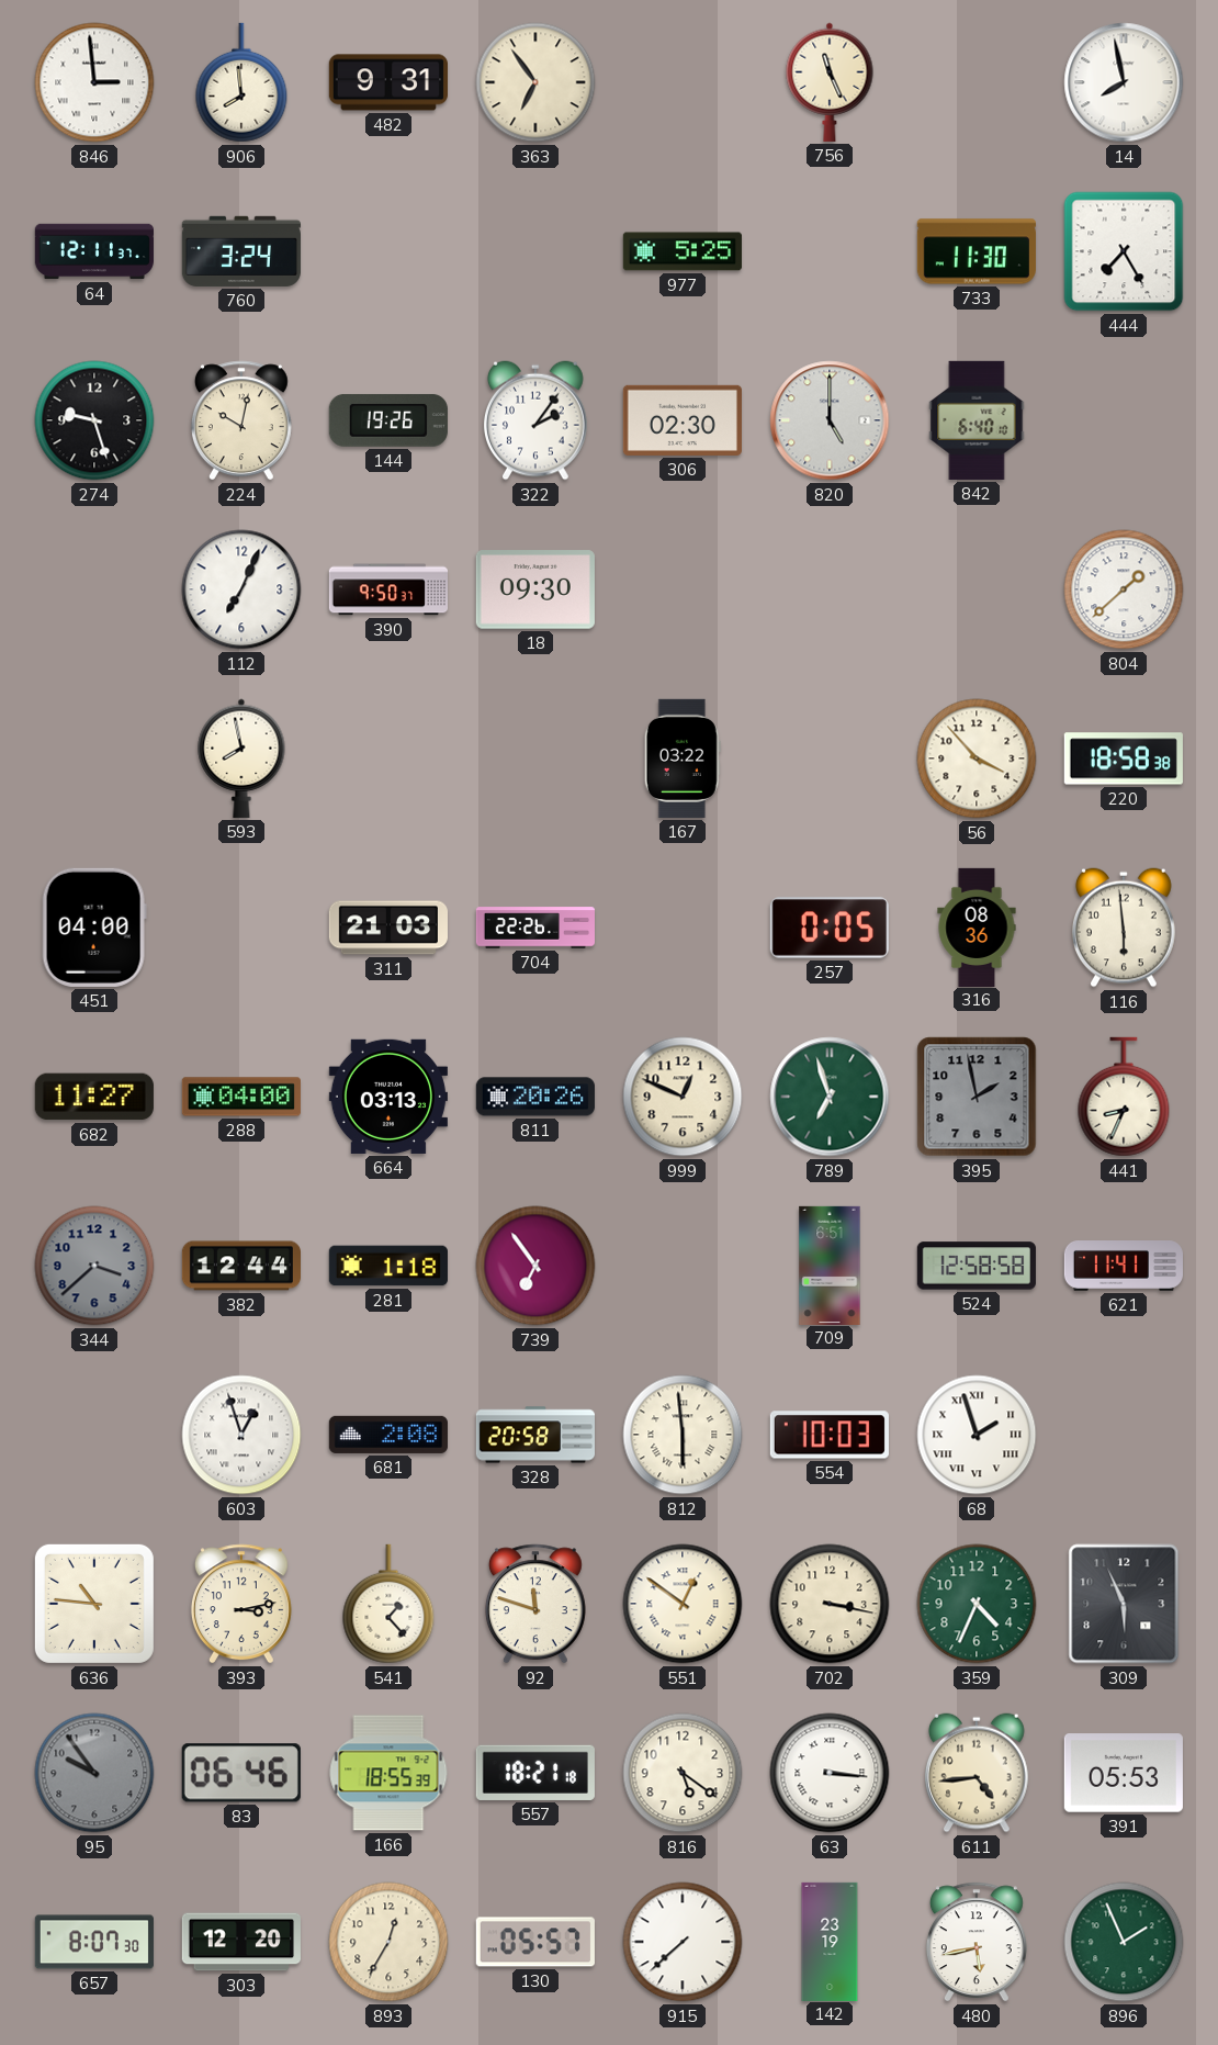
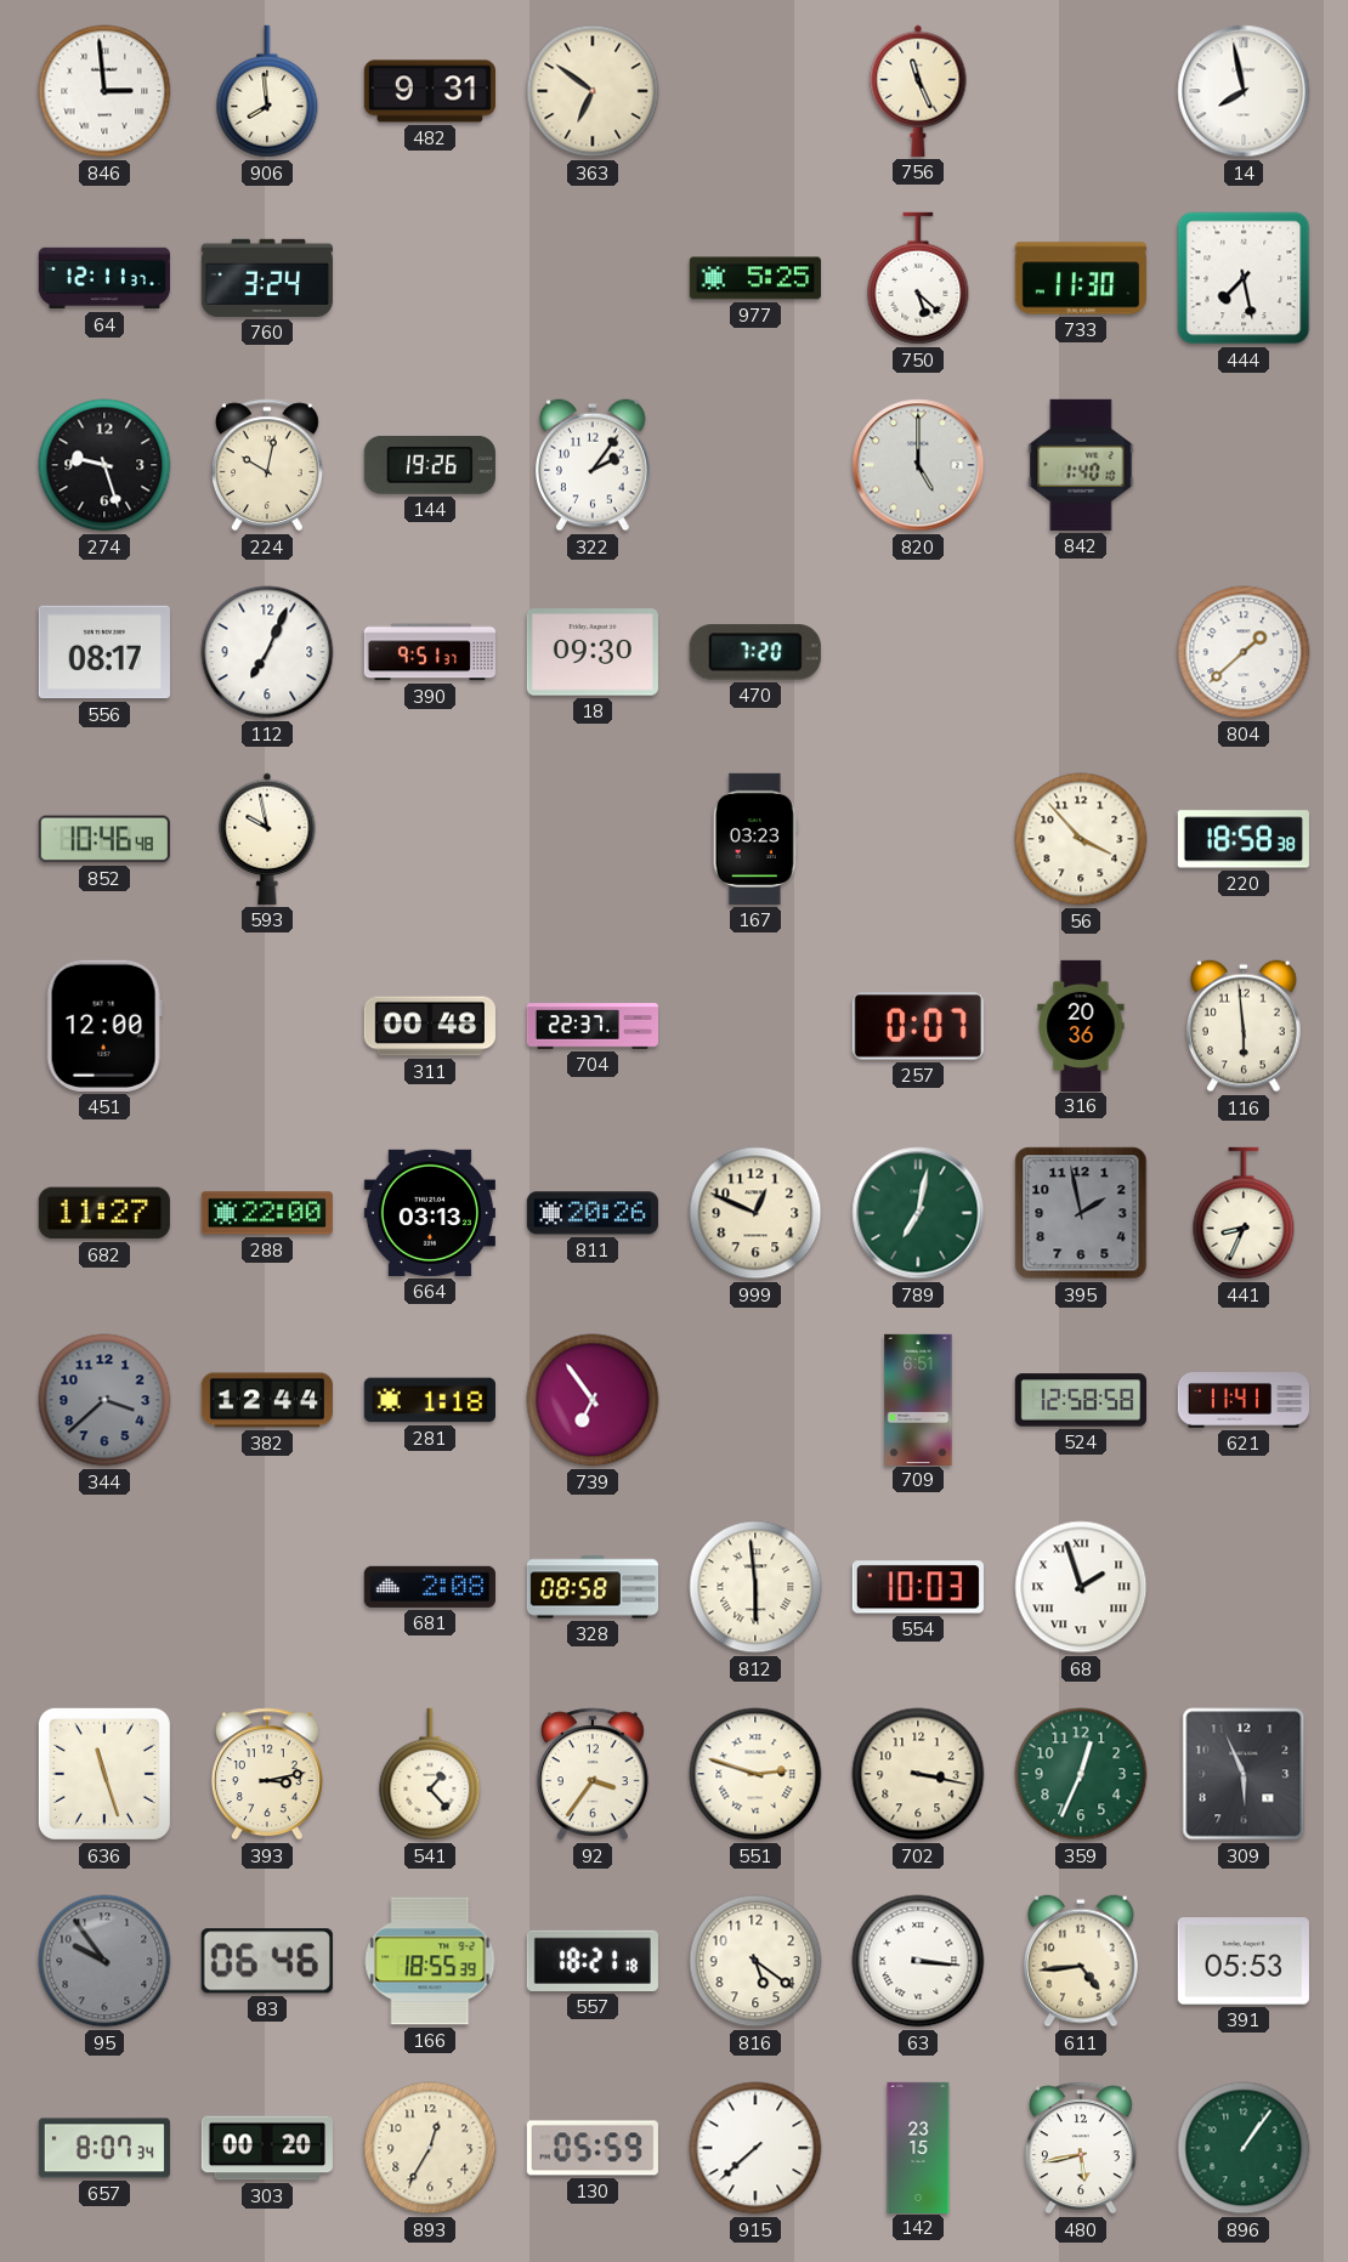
363: 6:54 -> 6:51 (593, 91)
750: none -> 5:22 (918, 278)
444: 7:25 -> 7:28 (1244, 278)
306: 02:30 -> none (683, 420)
842: 6:40 -> 1:40 (1081, 465)
556: none -> 08:17 (104, 652)
390: 9:50 -> 9:51 (429, 652)
470: none -> 7:20 (755, 652)
852: none -> 10:46 (104, 839)
593: 7:58 -> 9:58 (267, 839)
167: 03:22 -> 03:23 (755, 839)
451: 04:00 -> 12:00 (104, 1026)
311: 21:03 -> 00:48 (429, 1026)
704: 22:26 -> 22:37 (591, 1026)
257: 0:05 -> 0:07 (918, 1026)
316: 08:36 -> 20:36 (1081, 1025)
288: 04:00 -> 22:00 (267, 1213)
789: 6:57 -> 7:02 (918, 1213)
603: 12:57 -> none (241, 1435)
328: 20:58 -> 08:58 (591, 1587)
636: 10:46 -> 11:27 (104, 1774)
92: 11:48 -> 3:36 (593, 1774)
551: 12:51 -> 2:48 (755, 1774)
359: 4:34 -> 12:34 (1081, 1774)
657: 8:07:30 -> 8:07:34 (104, 2148)
303: 12:20 -> 00:20 (266, 2148)
130: 05:57 -> 05:59 (593, 2148)
142: 23:19 -> 23:15 (918, 2147)
896: 1:56 -> 1:06 (1244, 2148)
